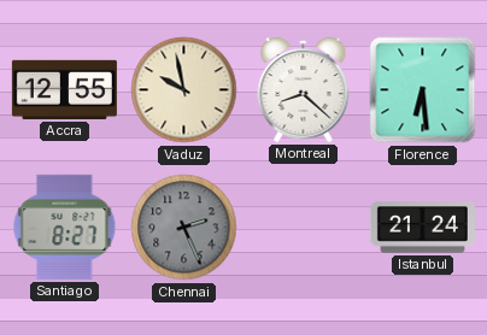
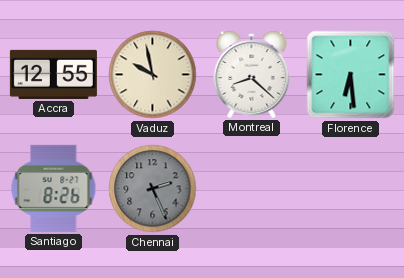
Santiago: 8:27 -> 8:26 (54, 188)
Istanbul: 21:24 -> none (422, 228)
